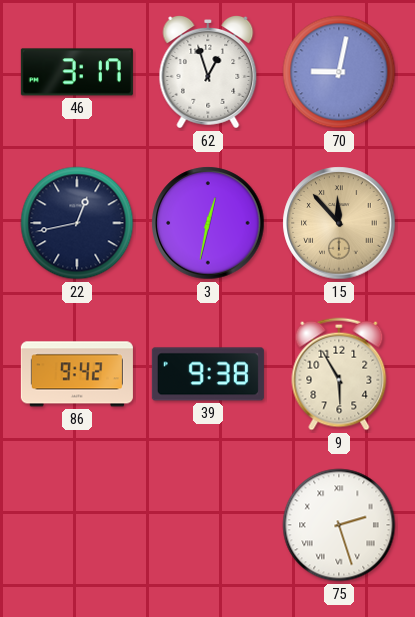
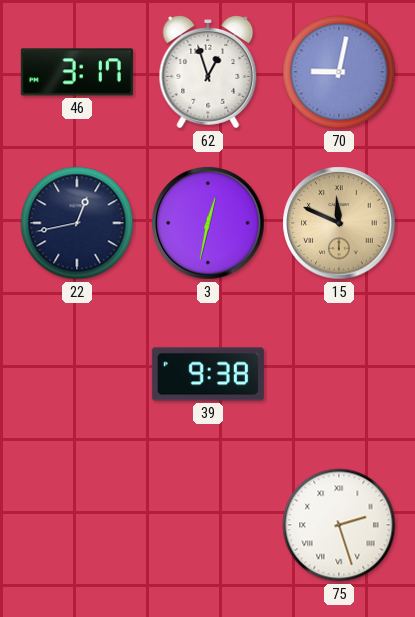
15: 11:53 -> 11:49 (339, 223)
86: 9:42 -> none (77, 374)
9: 5:55 -> none (339, 374)
